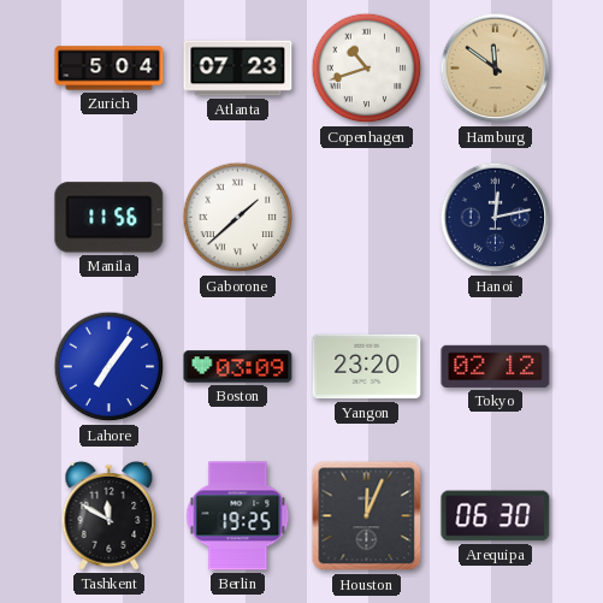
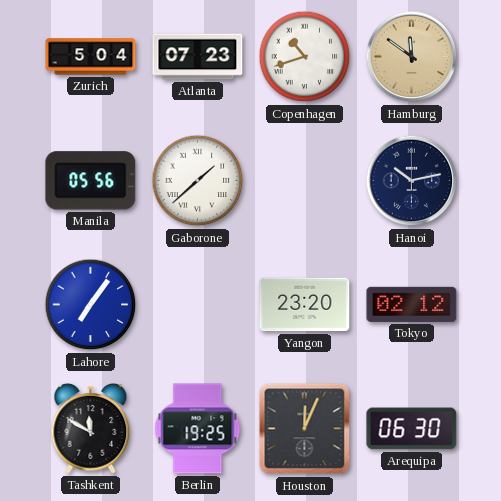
Manila: 11:56 -> 05:56 (91, 181)
Hanoi: 12:13 -> 10:13 (412, 181)
Boston: 03:09 -> none (238, 367)
